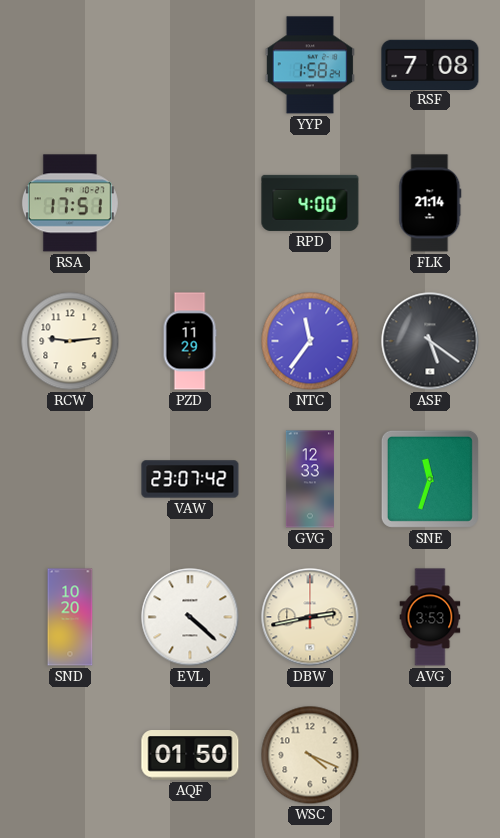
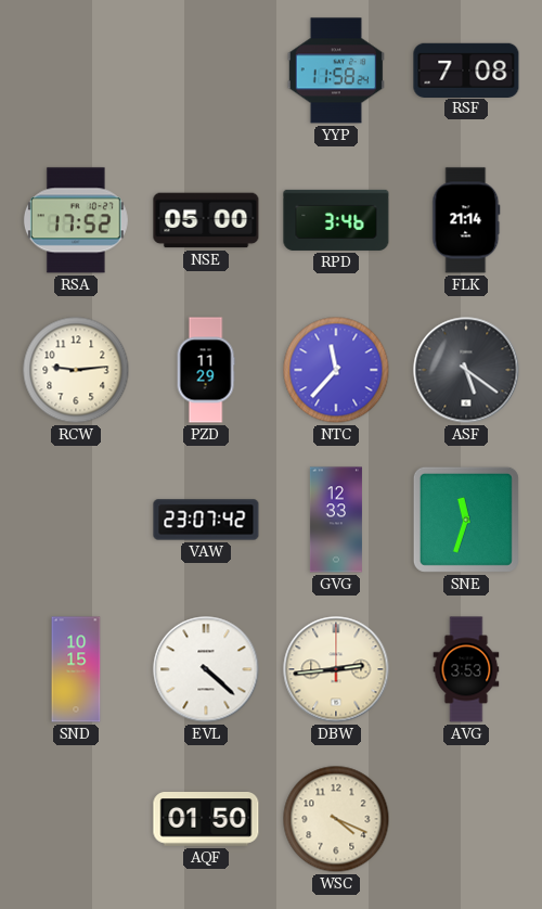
YYP: 1:58 -> 11:58 (336, 71)
RSA: 17:51 -> 17:52 (76, 220)
NSE: none -> 05:00 (206, 220)
RPD: 4:00 -> 3:46 (336, 220)
NTC: 11:36 -> 11:37 (336, 370)
SND: 10:20 -> 10:15 (76, 669)
DBW: 2:43 -> 2:44 (336, 669)
